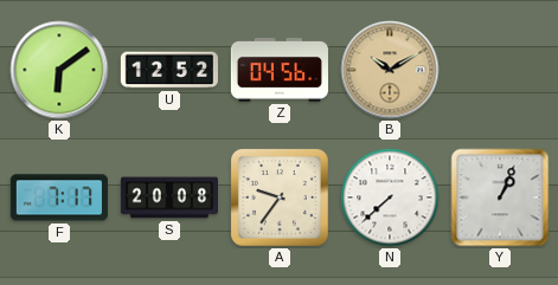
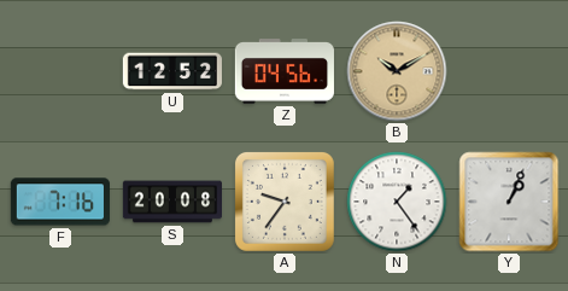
K: 6:09 -> none (59, 70)
F: 7:17 -> 7:16 (60, 202)
N: 7:38 -> 1:24 (397, 202)
